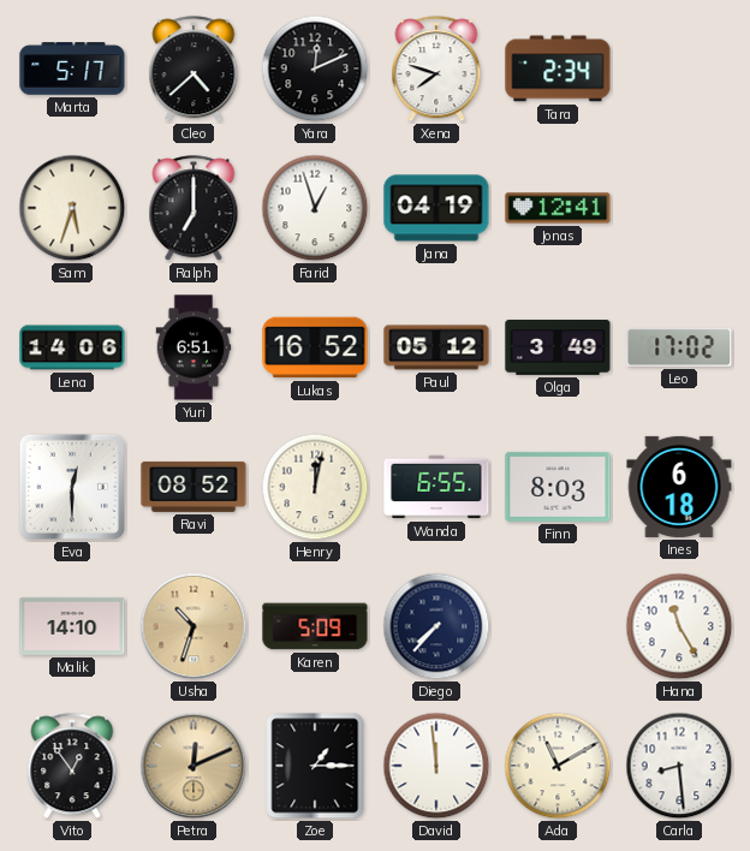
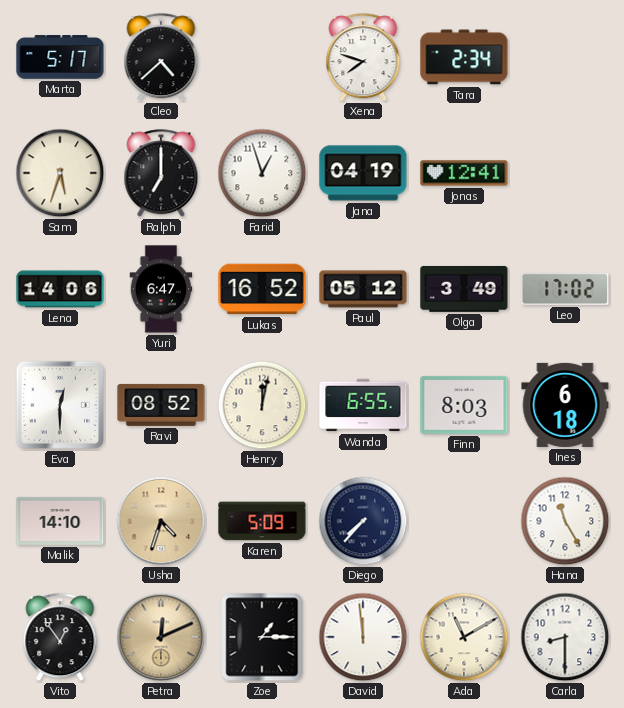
Yara: 12:11 -> none (315, 69)
Yuri: 6:51 -> 6:47 (161, 289)
Usha: 10:33 -> 4:33 (161, 521)
Carla: 8:29 -> 8:30 (565, 637)
